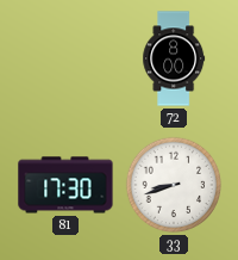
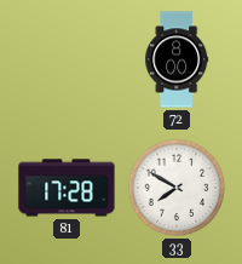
81: 17:30 -> 17:28 (67, 188)
33: 8:42 -> 7:50 (177, 188)
